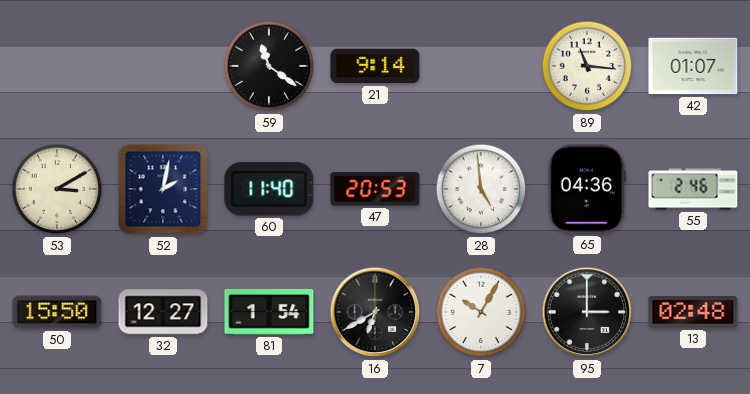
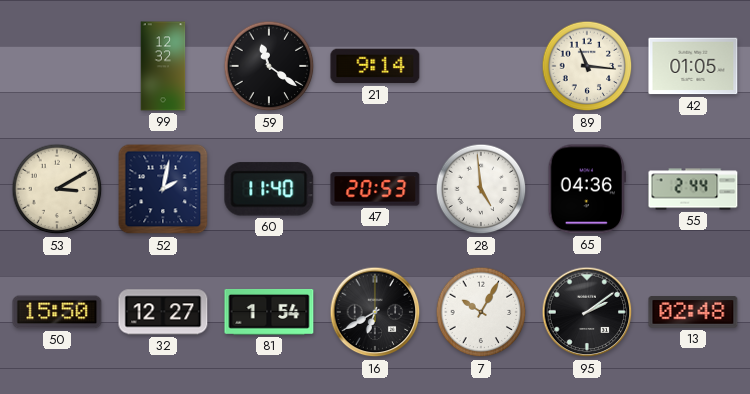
99: none -> 12:32 (163, 66)
42: 01:07 -> 01:05 (693, 66)
55: 2:46 -> 2:44 (693, 189)
95: 3:00 -> 2:09 (587, 312)
